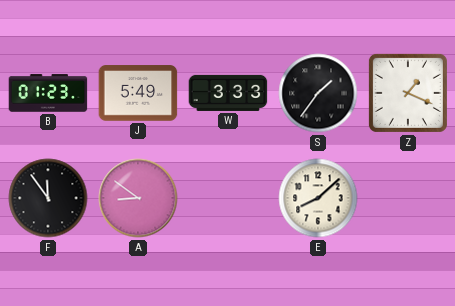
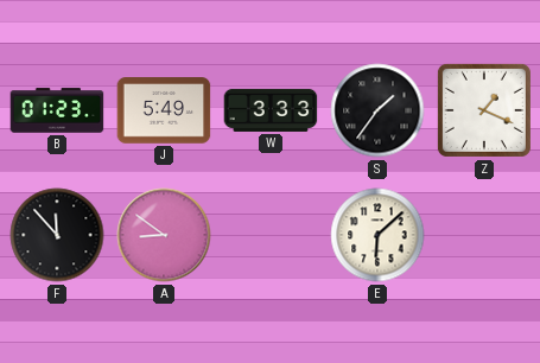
F: 11:54 -> 11:53 (57, 235)
E: 8:08 -> 6:08 (377, 235)
